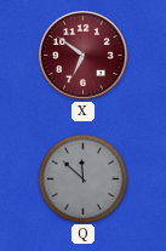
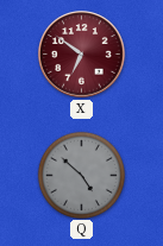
Q: 11:52 -> 4:52 (81, 175)
